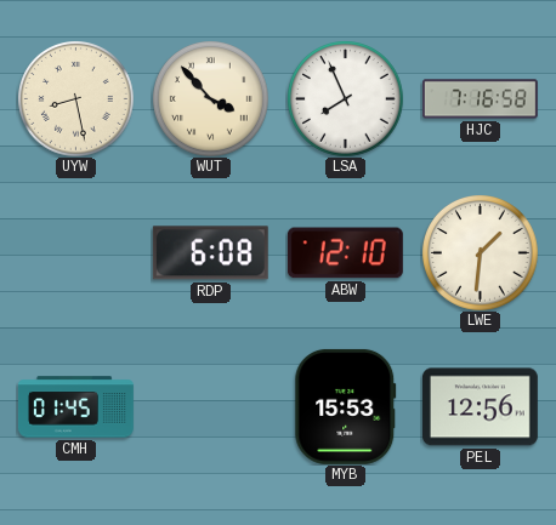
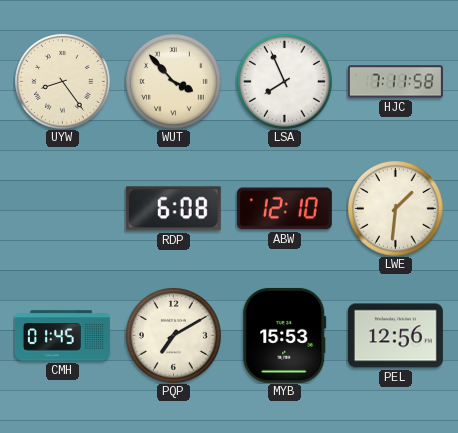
UYW: 8:28 -> 8:24 (63, 82)
HJC: 7:16 -> 7:11 (395, 82)
PQP: none -> 7:10 (174, 336)
